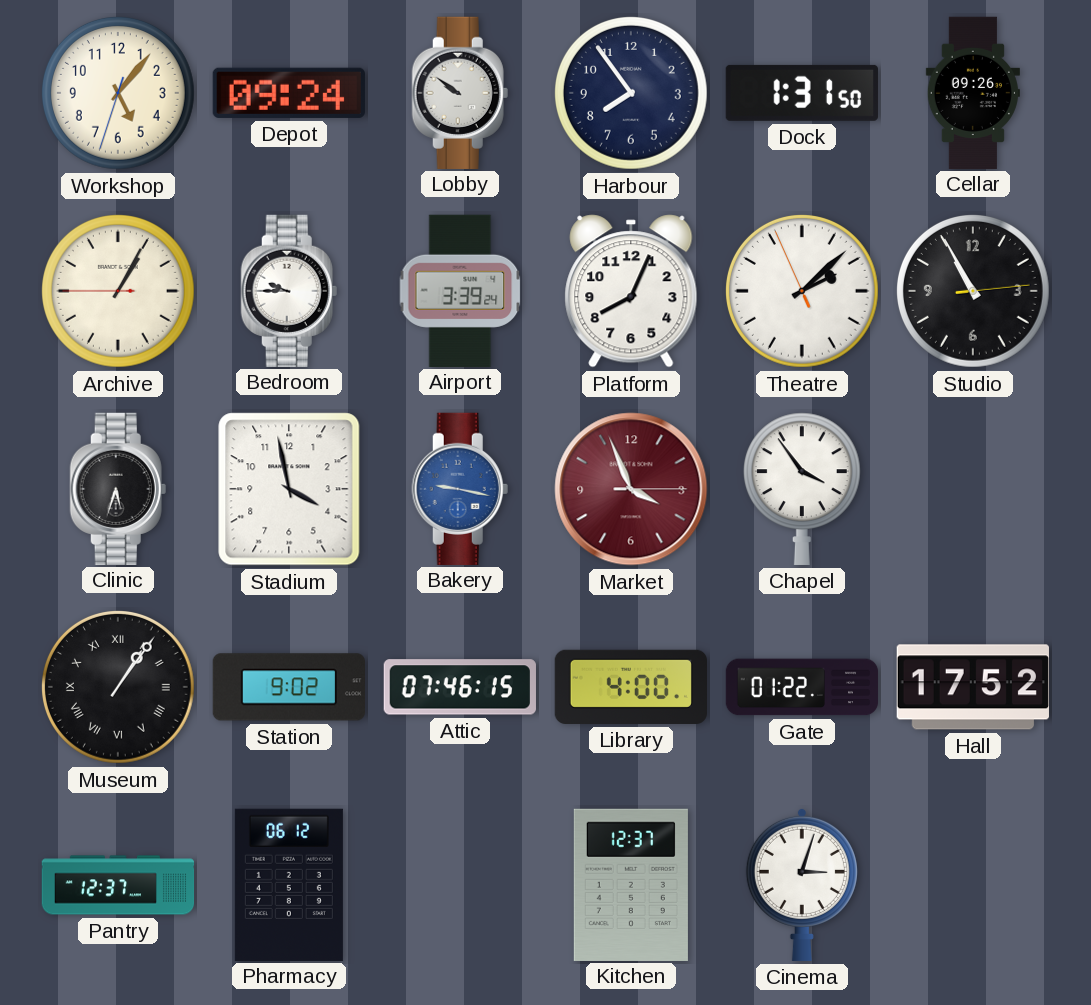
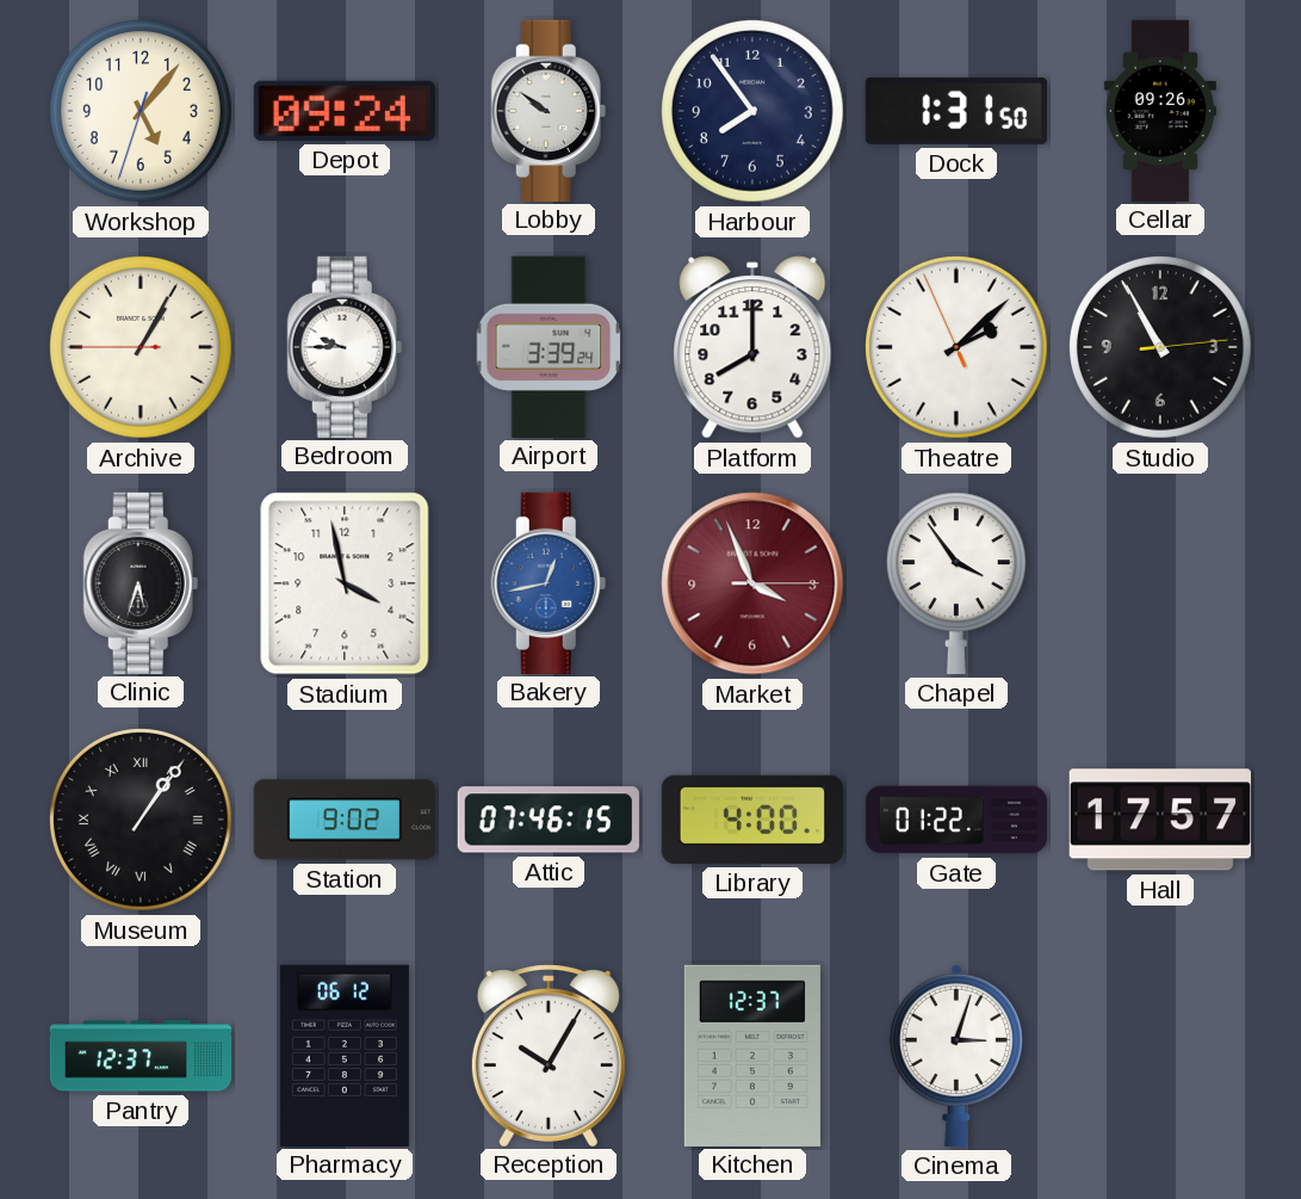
Platform: 8:04 -> 8:00 (752, 347)
Bakery: 9:17 -> 12:43 (549, 582)
Hall: 17:52 -> 17:57 (1160, 820)
Reception: none -> 10:05 (549, 1055)
